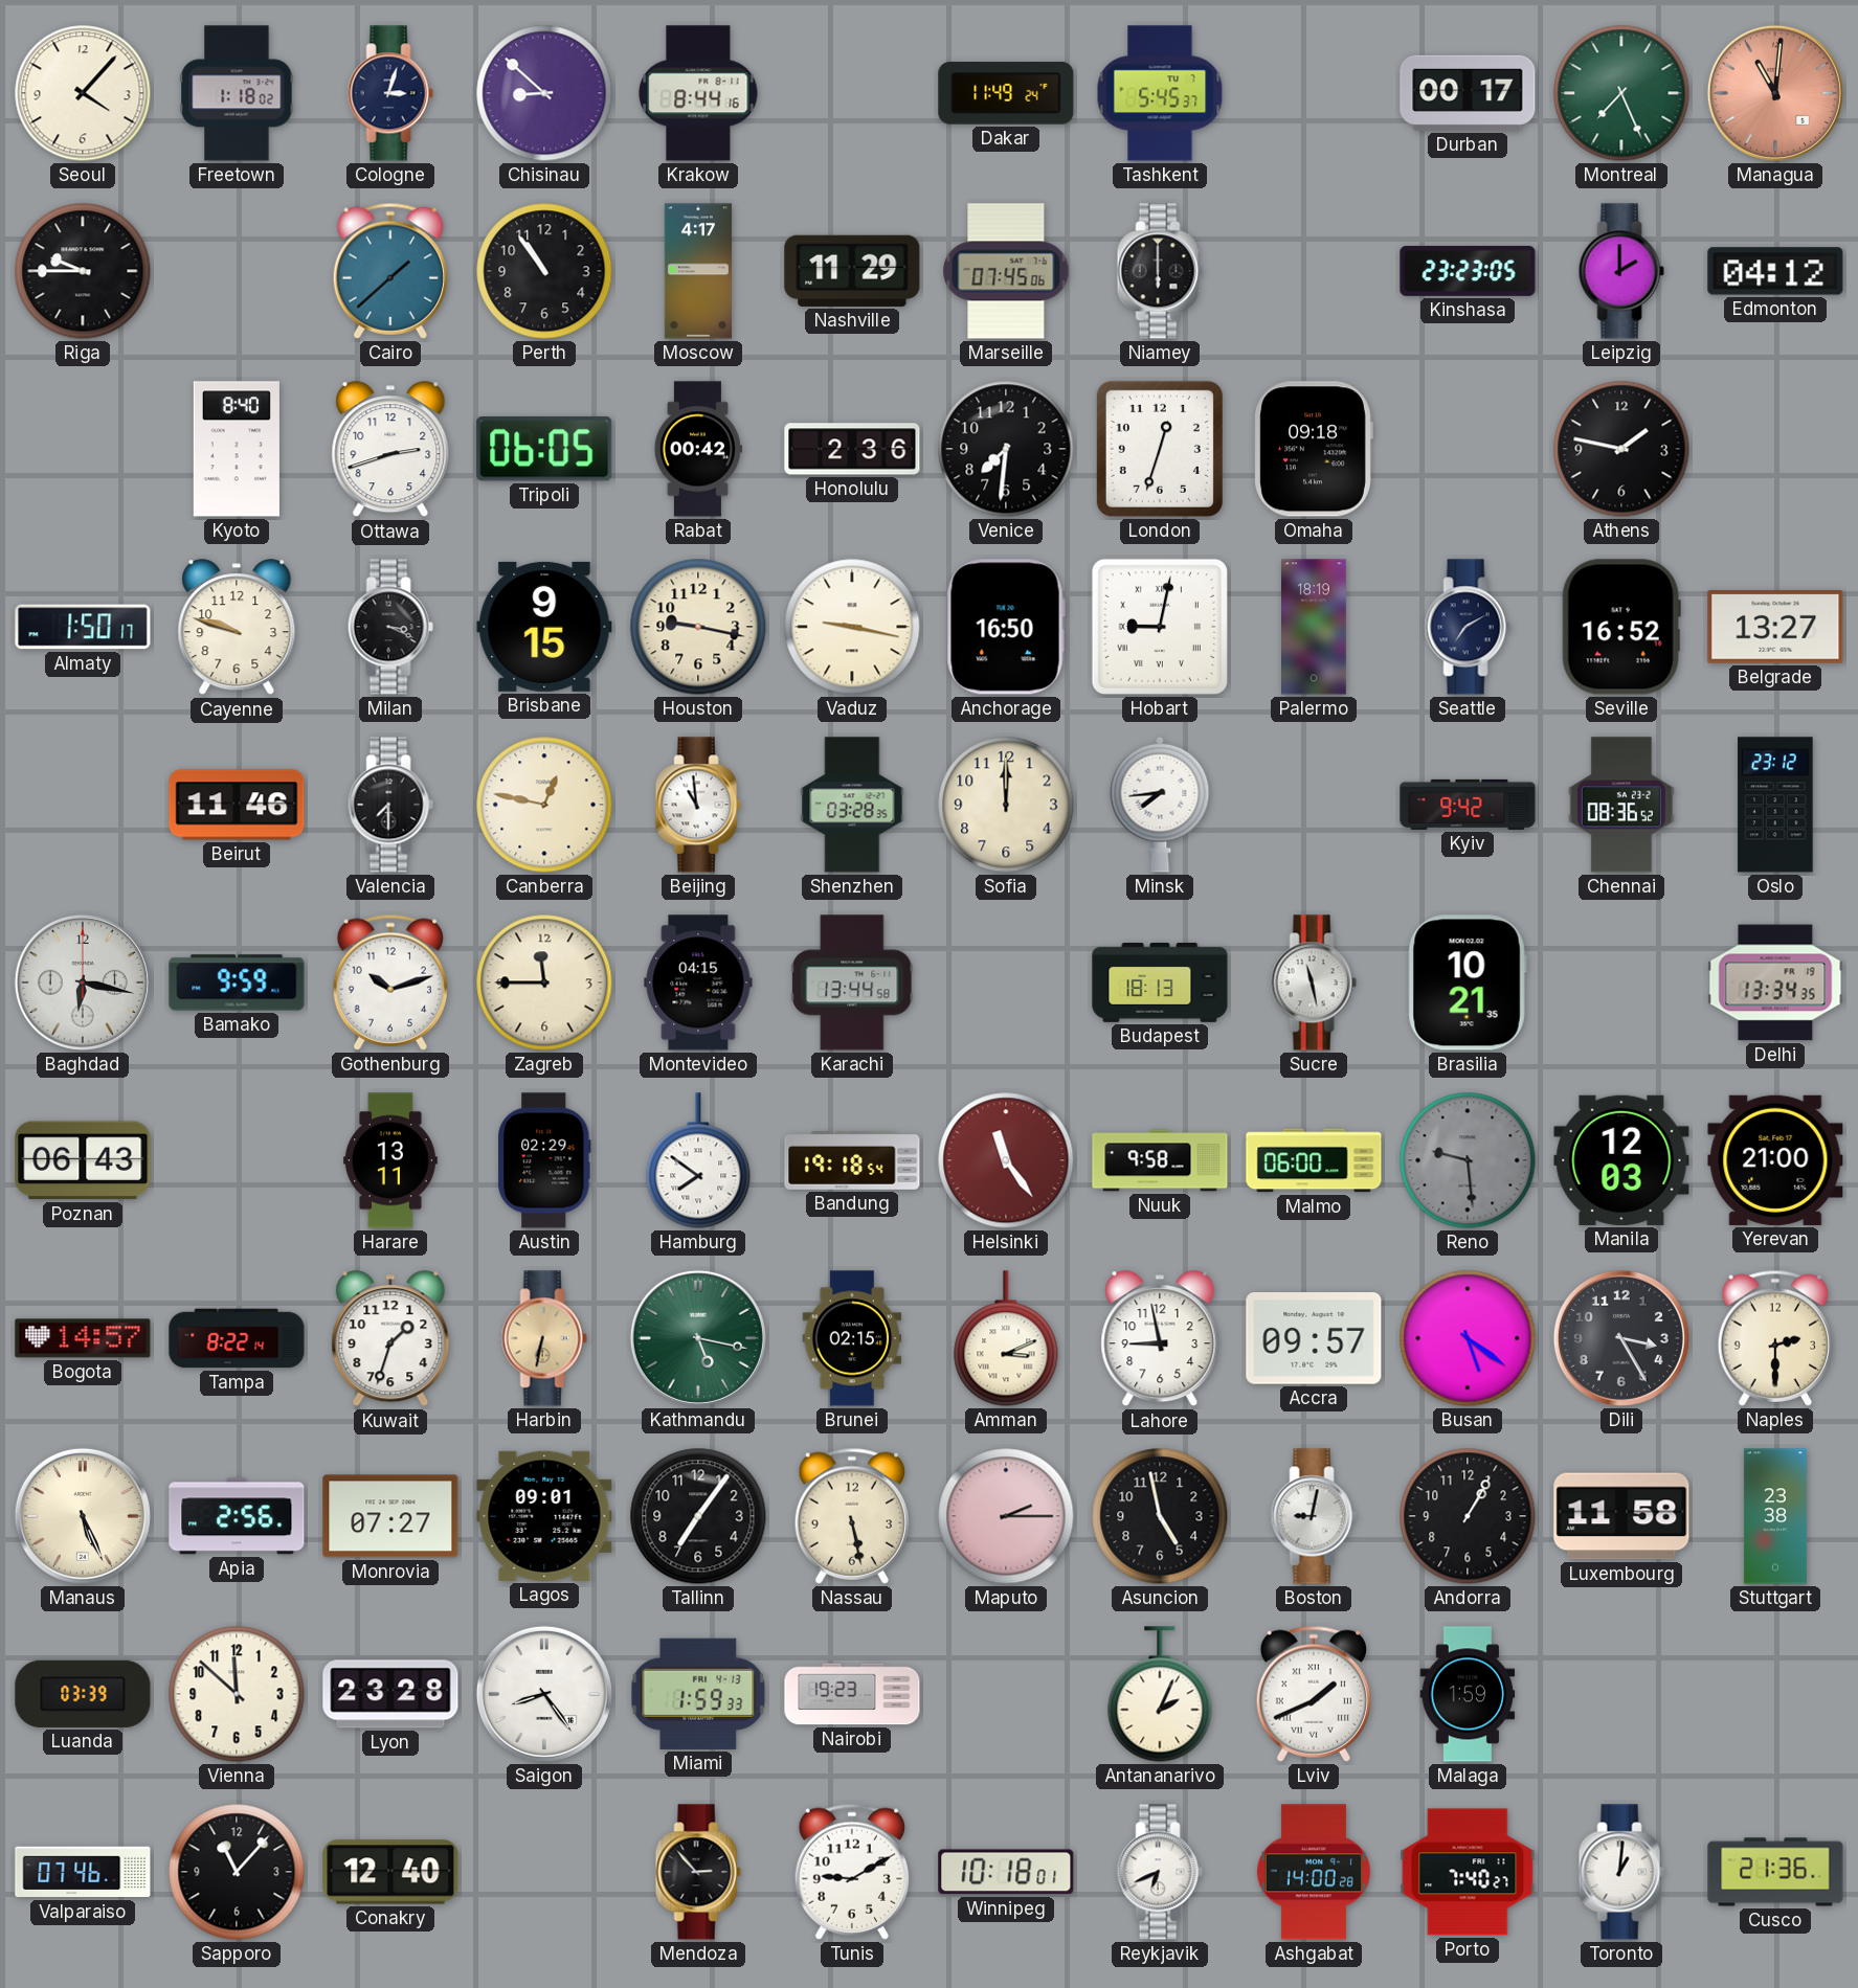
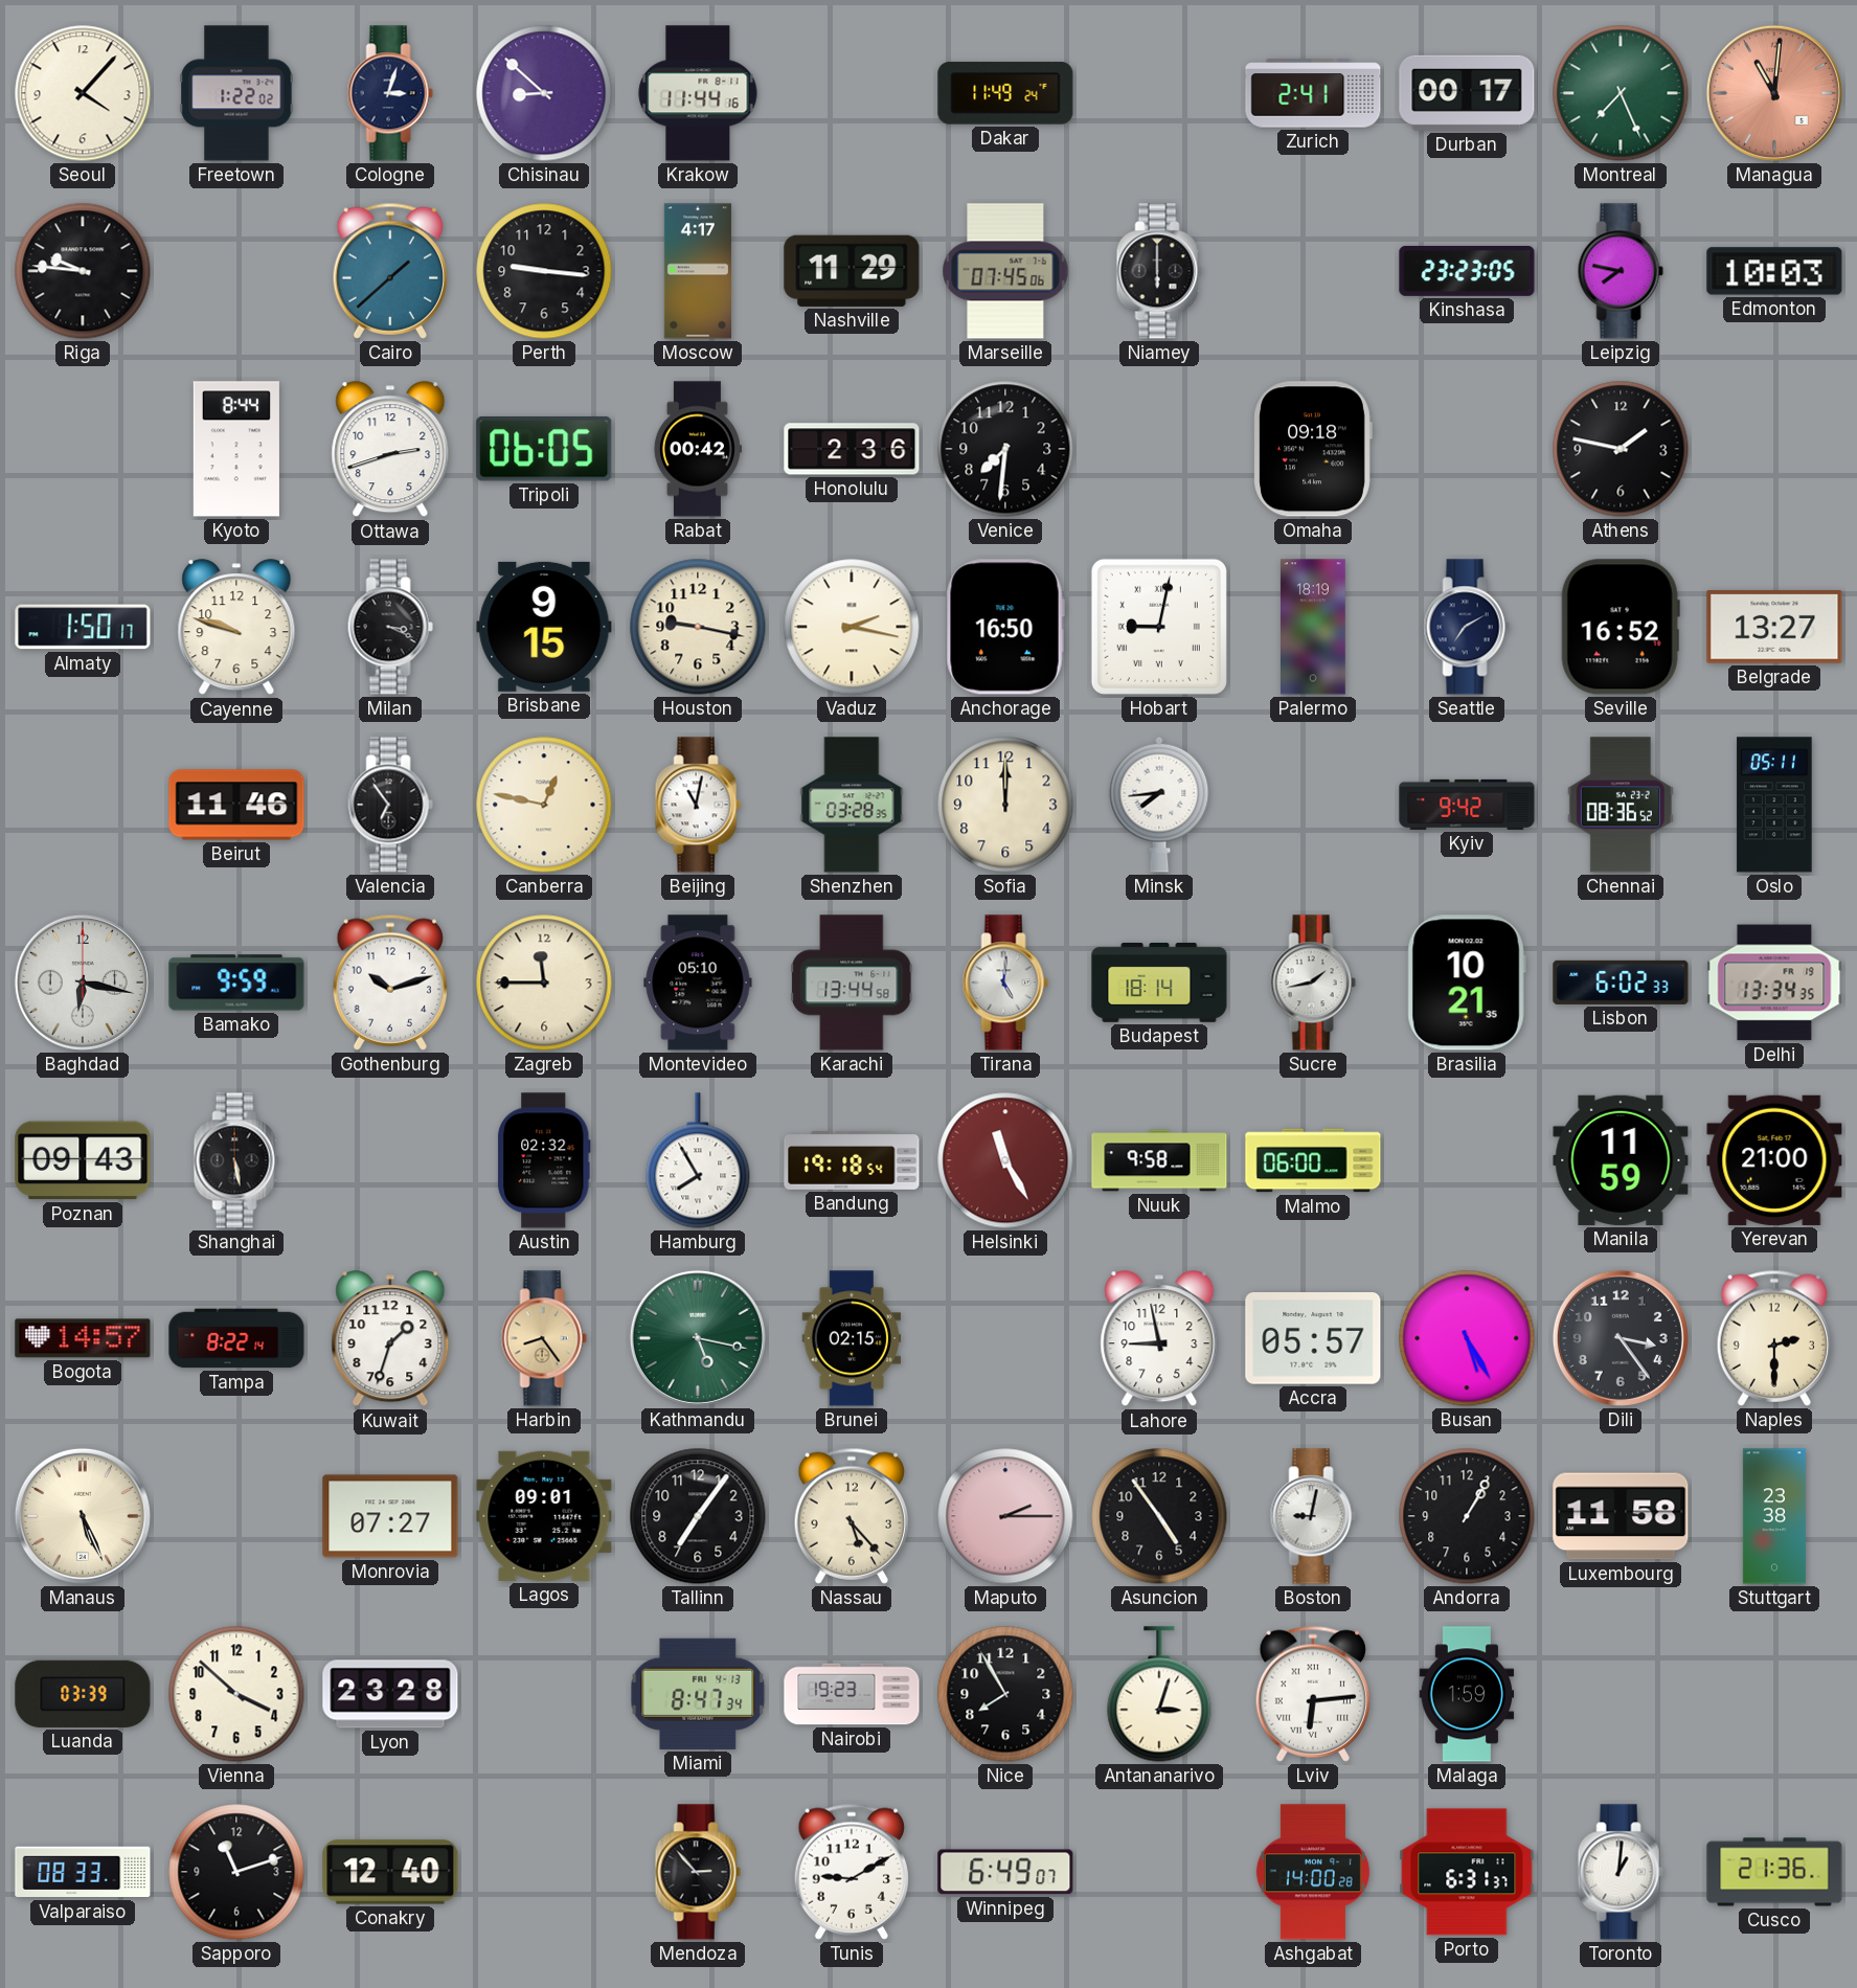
Freetown: 1:18 -> 1:22 (236, 93)
Krakow: 8:44 -> 11:44 (698, 93)
Tashkent: 5:45 -> none (1160, 93)
Zurich: none -> 2:41 (1313, 93)
Riga: 9:45 -> 9:46 (83, 271)
Perth: 10:54 -> 9:16 (544, 271)
Leipzig: 2:00 -> 7:47 (1621, 271)
Edmonton: 04:12 -> 10:03 (1774, 271)
Kyoto: 8:40 -> 8:44 (236, 449)
London: 12:33 -> none (1160, 449)
Vaduz: 9:17 -> 2:17 (852, 627)
Valencia: 7:30 -> 6:54 (390, 805)
Beijing: 10:59 -> 11:02 (698, 805)
Oslo: 23:12 -> 05:11 (1774, 805)
Montevideo: 04:15 -> 05:10 (698, 982)
Tirana: none -> 5:01 (1005, 982)
Budapest: 18:13 -> 18:14 (1159, 984)
Sucre: 11:28 -> 1:43 (1313, 982)
Lisbon: none -> 6:02 (1621, 982)
Poznan: 06:43 -> 09:43 (83, 1160)
Shanghai: none -> 5:28 (236, 1160)
Harare: 13:11 -> none (391, 1160)
Austin: 02:29 -> 02:32 (544, 1160)
Hamburg: 7:51 -> 7:55 (698, 1160)
Helsinki: 11:24 -> 11:25 (1005, 1160)
Reno: 9:29 -> none (1468, 1160)
Manila: 12:03 -> 11:59 (1621, 1160)
Harbin: 6:32 -> 8:24 (544, 1338)
Amman: 3:11 -> none (1006, 1338)
Accra: 09:57 -> 05:57 (1313, 1339)
Busan: 5:21 -> 5:25 (1467, 1338)
Dili: 3:25 -> 3:24 (1621, 1338)
Apia: 2:56 -> none (237, 1516)
Nassau: 5:28 -> 5:23 (851, 1516)
Asuncion: 4:58 -> 4:54 (1159, 1516)
Vienna: 11:52 -> 3:52 (236, 1694)
Saigon: 8:24 -> none (544, 1694)
Miami: 1:59 -> 8:47 (698, 1694)
Nice: none -> 7:55 (1005, 1694)
Antananarivo: 2:04 -> 3:03 (1159, 1694)
Lviv: 1:41 -> 6:14 (1312, 1694)
Valparaiso: 07:46 -> 08:33 (83, 1872)
Sapporo: 11:07 -> 11:12 (236, 1872)
Winnipeg: 10:18 -> 6:49 (1005, 1872)
Reykjavik: 6:41 -> none (1160, 1872)
Porto: 7:40 -> 6:31 (1467, 1872)
